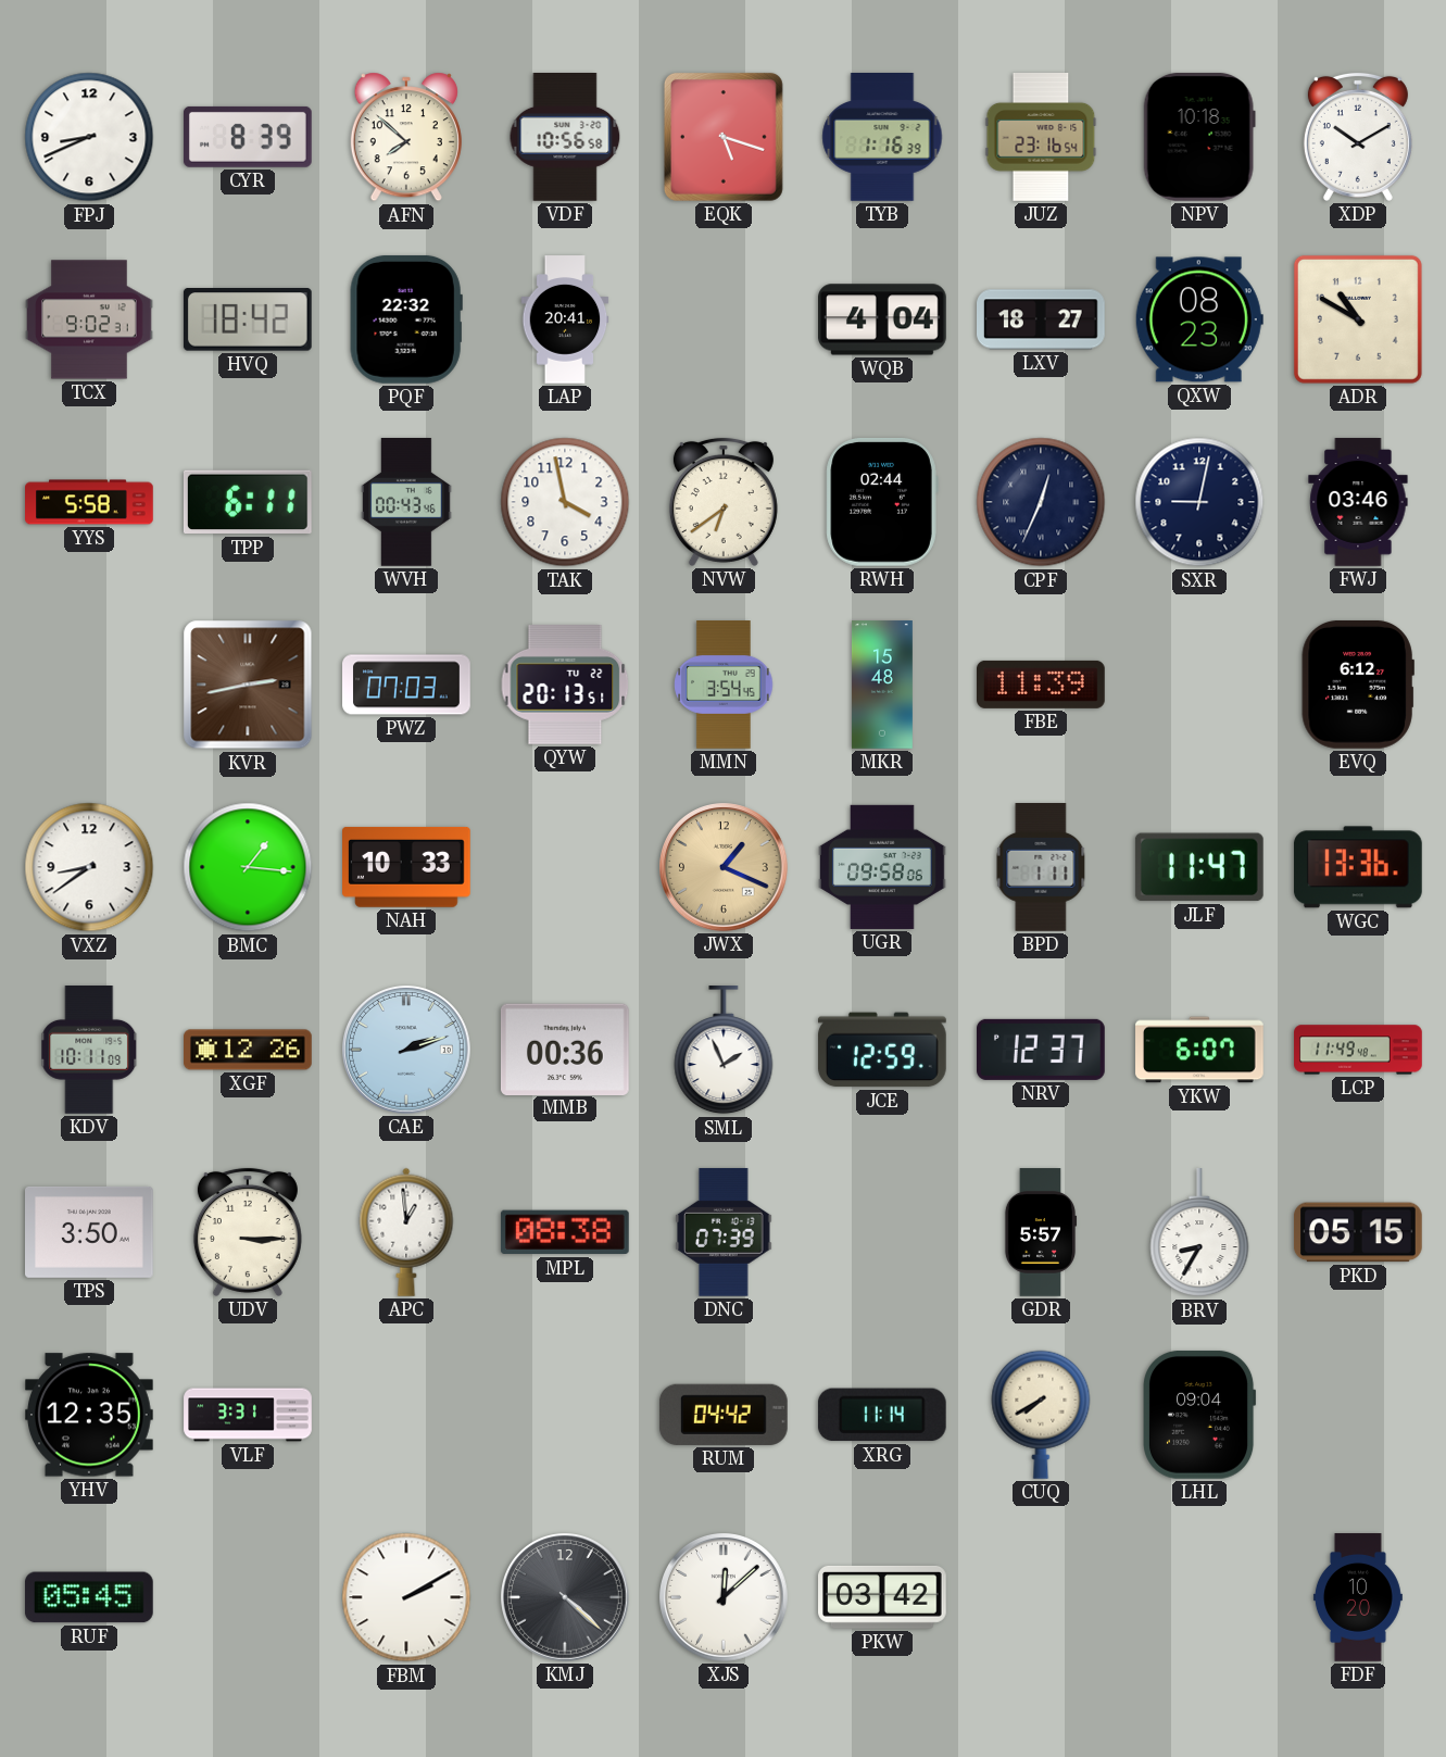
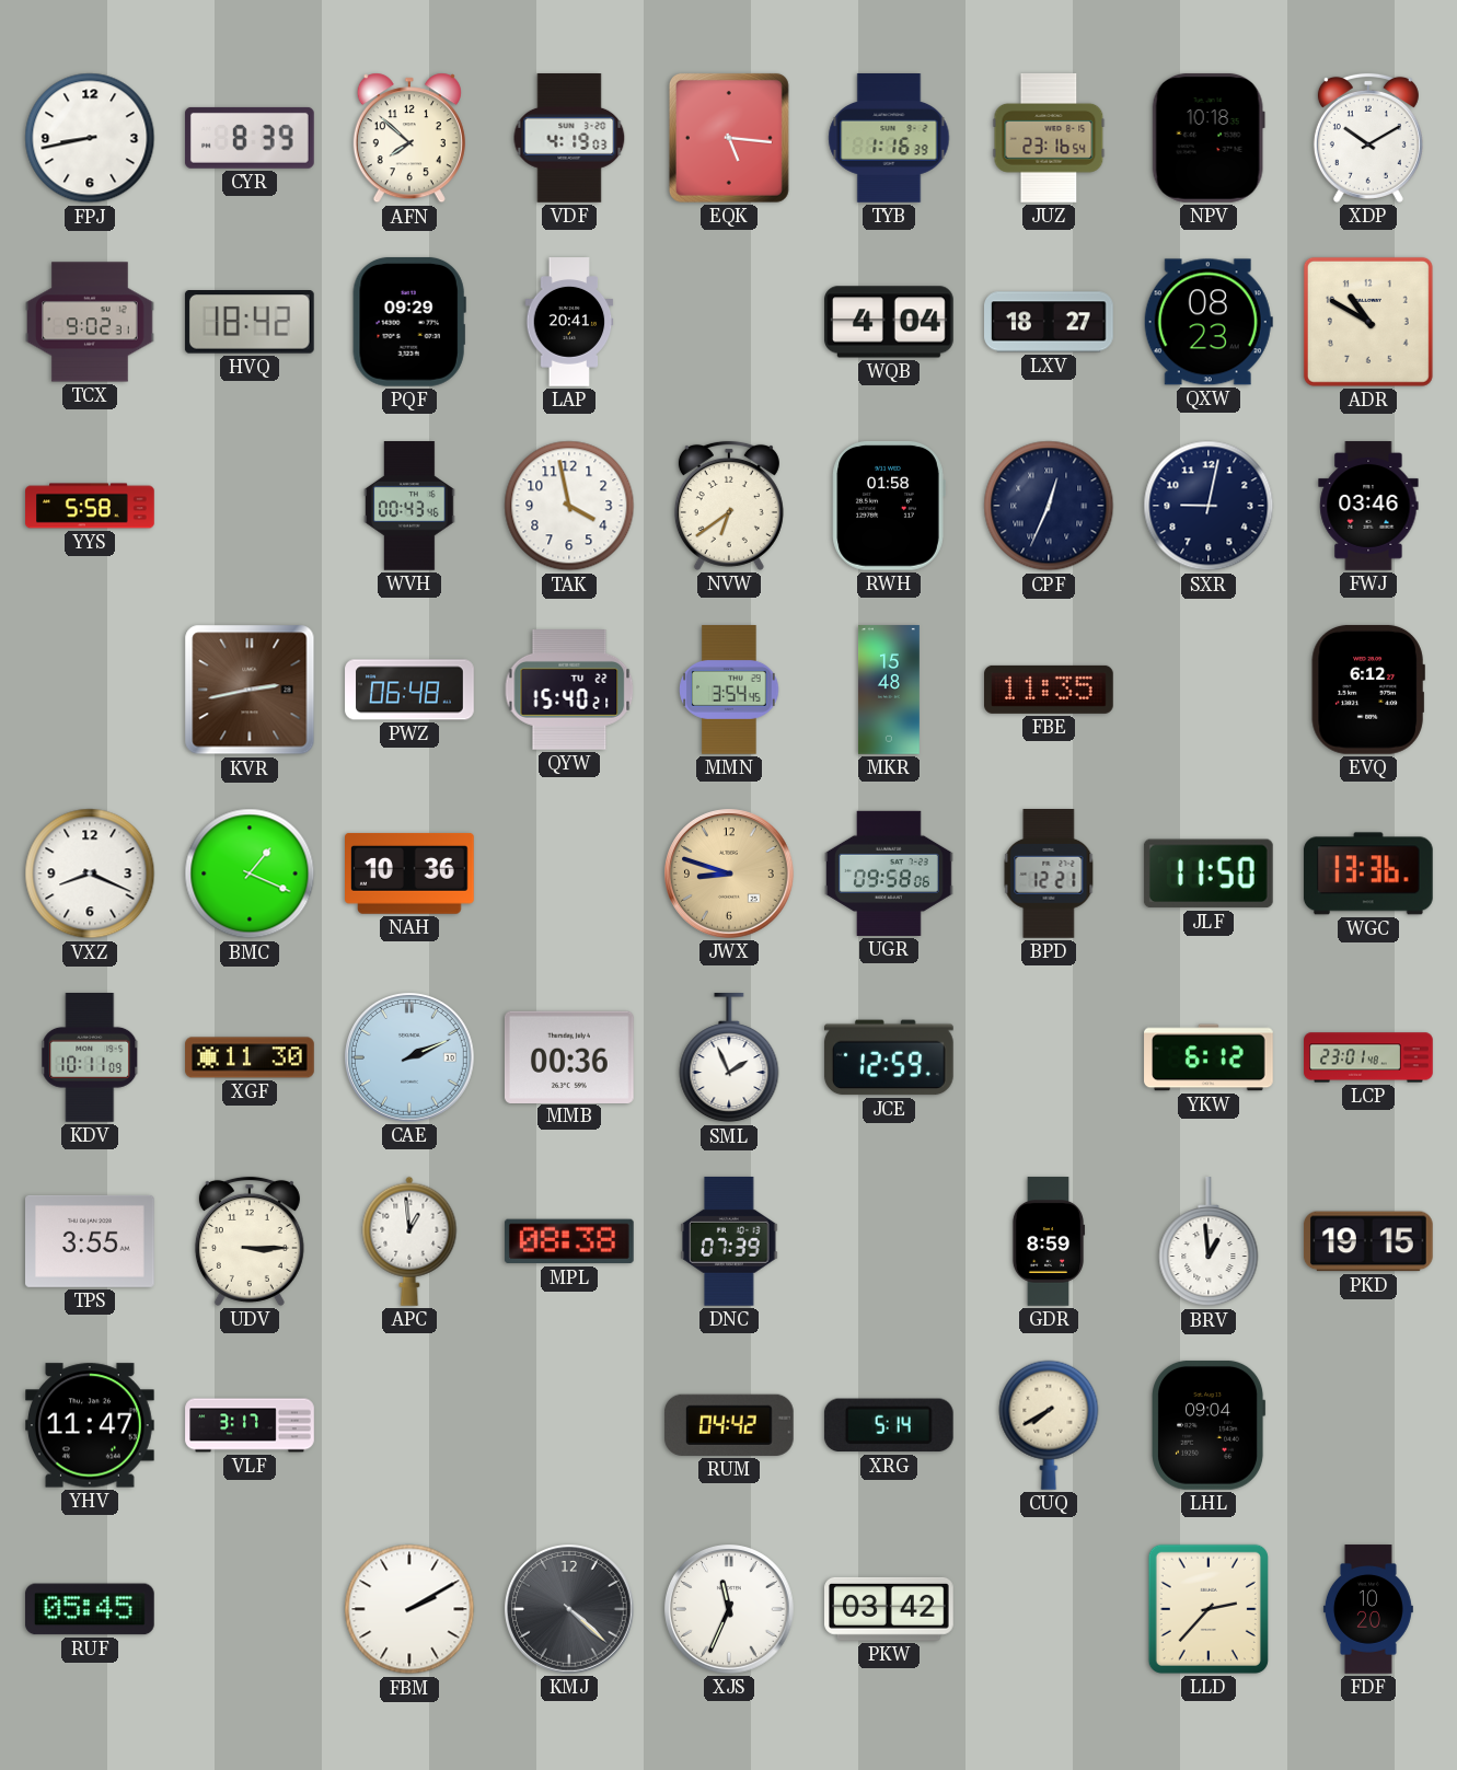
FPJ: 8:41 -> 8:43 (90, 138)
VDF: 10:56 -> 4:19 (569, 139)
EQK: 5:18 -> 5:16 (729, 138)
PQF: 22:32 -> 09:29 (409, 322)
TPP: 6:11 -> none (248, 502)
RWH: 02:44 -> 01:58 (889, 506)
PWZ: 07:03 -> 06:48 (409, 690)
QYW: 20:13 -> 15:40 (569, 691)
FBE: 11:39 -> 11:35 (1050, 690)
VXZ: 8:39 -> 8:19 (90, 874)
BMC: 1:16 -> 1:19 (250, 874)
NAH: 10:33 -> 10:36 (410, 874)
JWX: 1:19 -> 8:48 (730, 875)
BPD: 1:11 -> 12:21 (1049, 875)
JLF: 11:47 -> 11:50 (1209, 874)
XGF: 12:26 -> 11:30 (250, 1057)
CAE: 2:12 -> 2:11 (410, 1058)
NRV: 12:37 -> none (1042, 1050)
YKW: 6:07 -> 6:12 (1209, 1057)
LCP: 11:49 -> 23:01 (1368, 1057)
TPS: 3:50 -> 3:55 (91, 1241)
GDR: 5:57 -> 8:59 (1049, 1241)
BRV: 8:35 -> 12:59 (1209, 1242)
PKD: 05:15 -> 19:15 (1368, 1241)
YHV: 12:35 -> 11:47 (91, 1425)
VLF: 3:31 -> 3:17 (250, 1425)
XRG: 11:14 -> 5:14 (889, 1425)
XJS: 12:08 -> 11:34 (730, 1610)
LLD: none -> 2:37 (1209, 1609)
